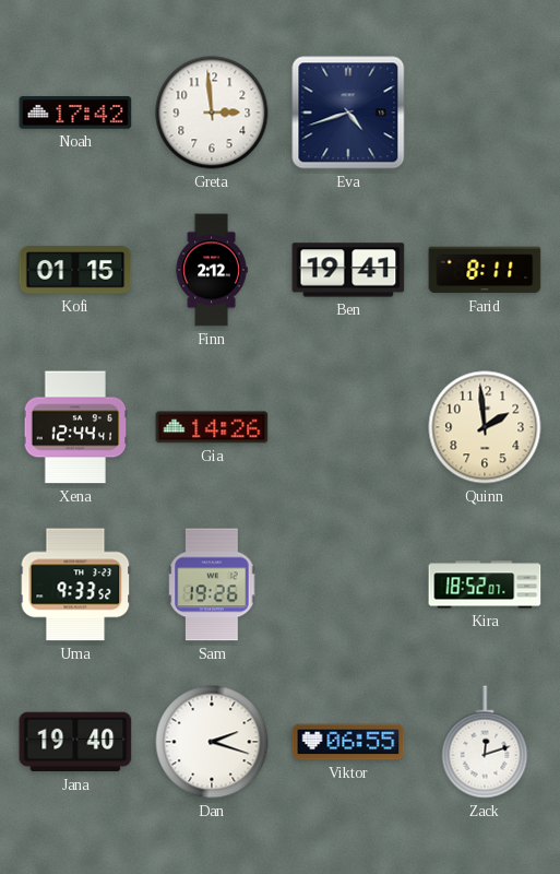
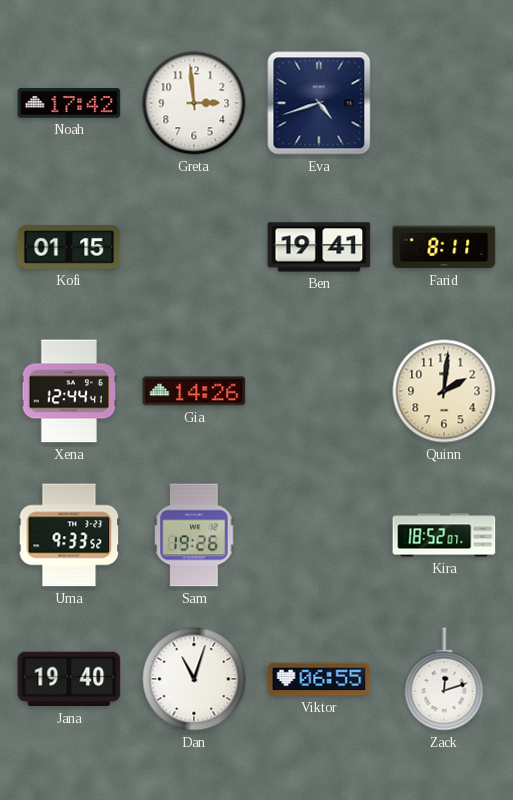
Finn: 2:12 -> none (212, 270)
Quinn: 1:59 -> 2:01 (444, 391)
Dan: 2:18 -> 11:03 (194, 679)
